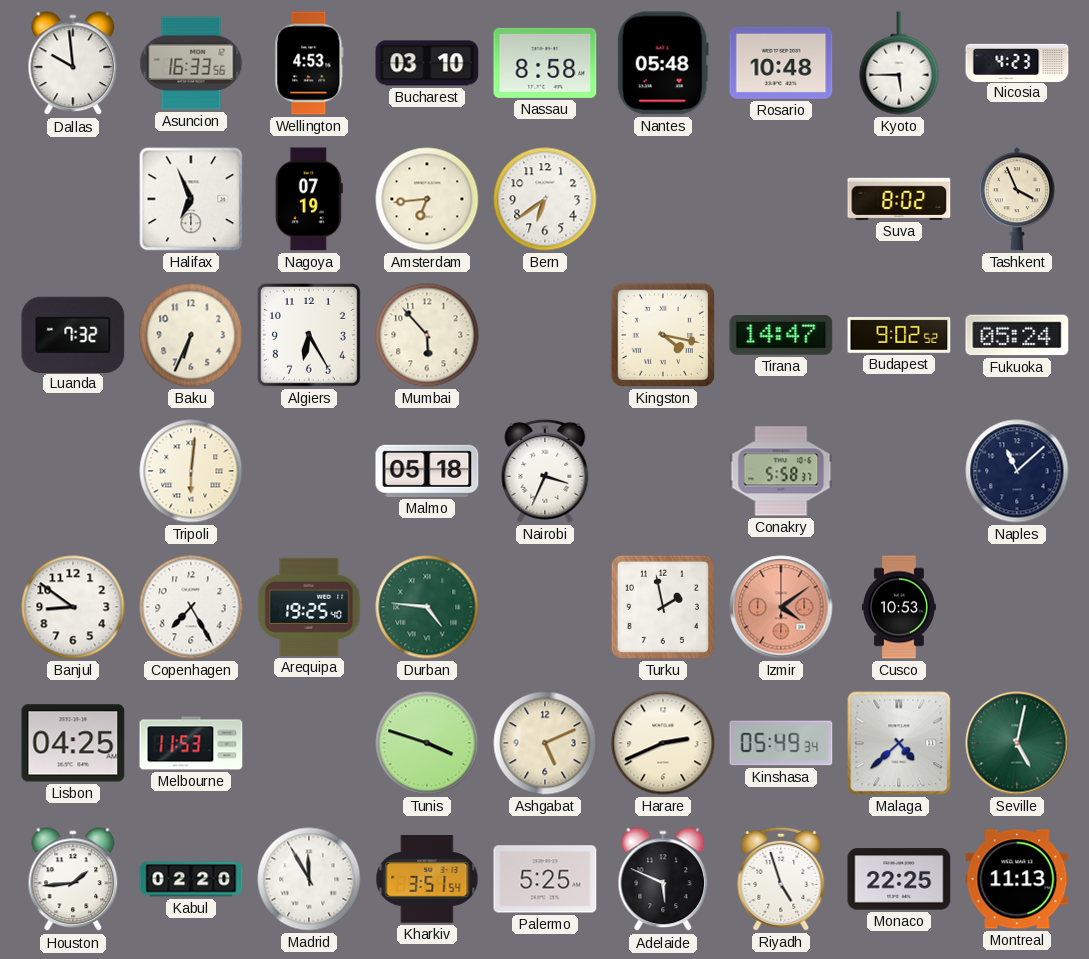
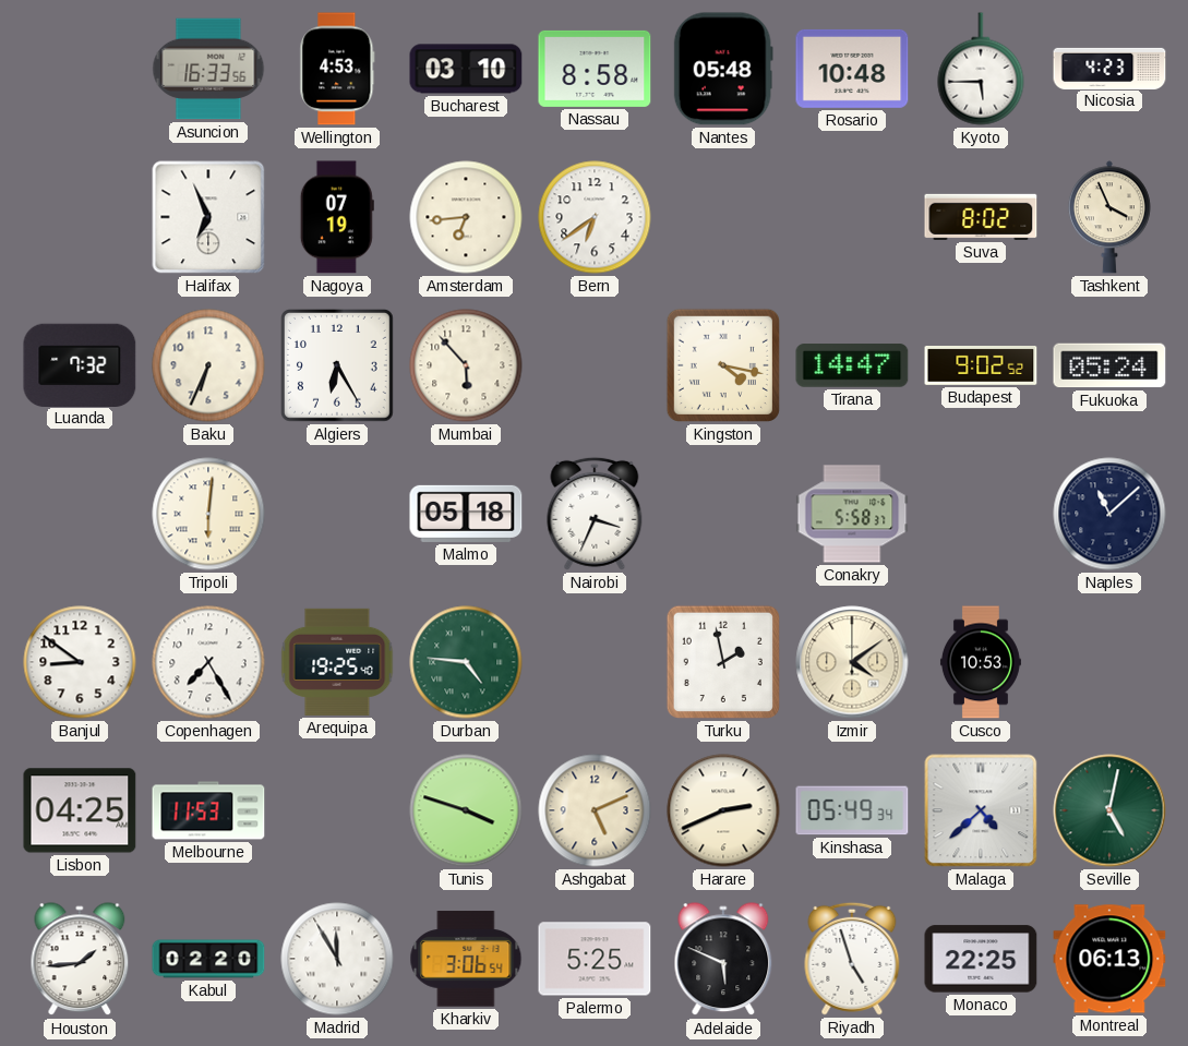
Dallas: 9:59 -> none (73, 64)
Izmir dial: salmon -> cream (852, 662)
Kharkiv: 3:51 -> 3:06 (466, 959)
Montreal: 11:13 -> 06:13 (1109, 959)
